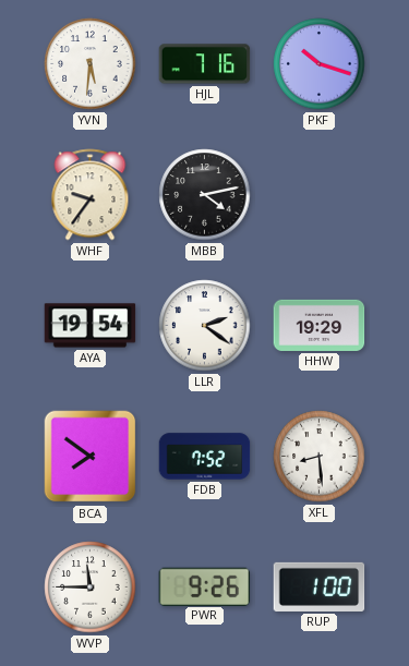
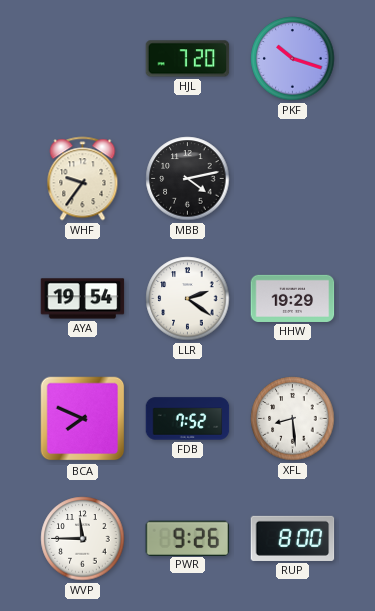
YVN: 5:31 -> none (91, 64)
HJL: 7:16 -> 7:20 (188, 59)
BCA: 7:51 -> 7:49 (83, 419)
RUP: 1:00 -> 8:00 (293, 538)
